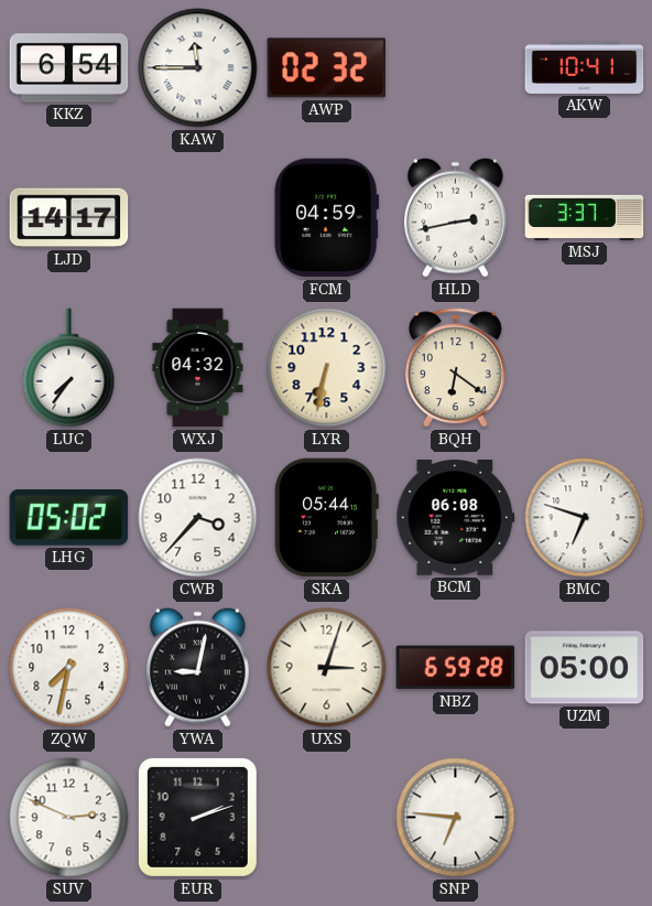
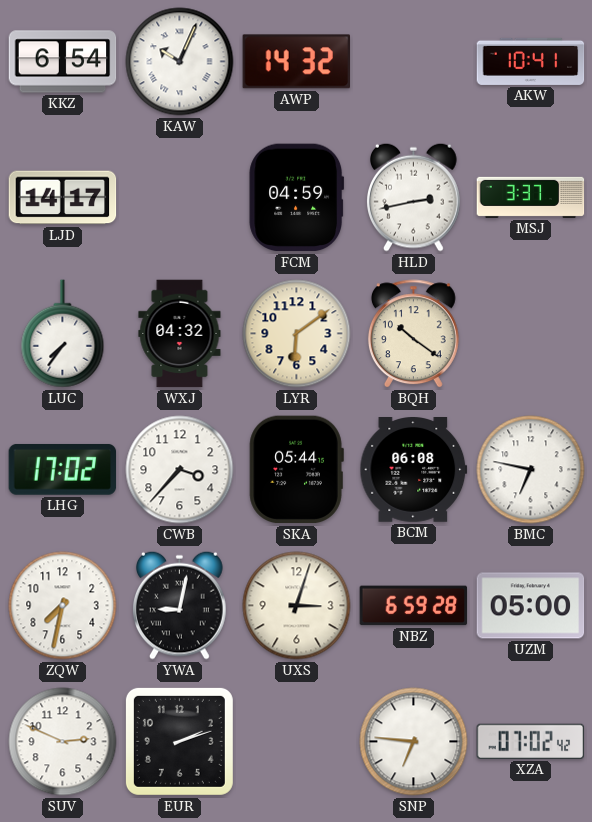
KAW: 11:45 -> 10:04 (180, 62)
AWP: 02:32 -> 14:32 (296, 62)
LYR: 6:32 -> 6:09 (297, 334)
BQH: 6:21 -> 10:21 (413, 334)
LHG: 05:02 -> 17:02 (63, 469)
BMC: 6:48 -> 6:47 (531, 470)
XZA: none -> 07:02 (531, 741)
